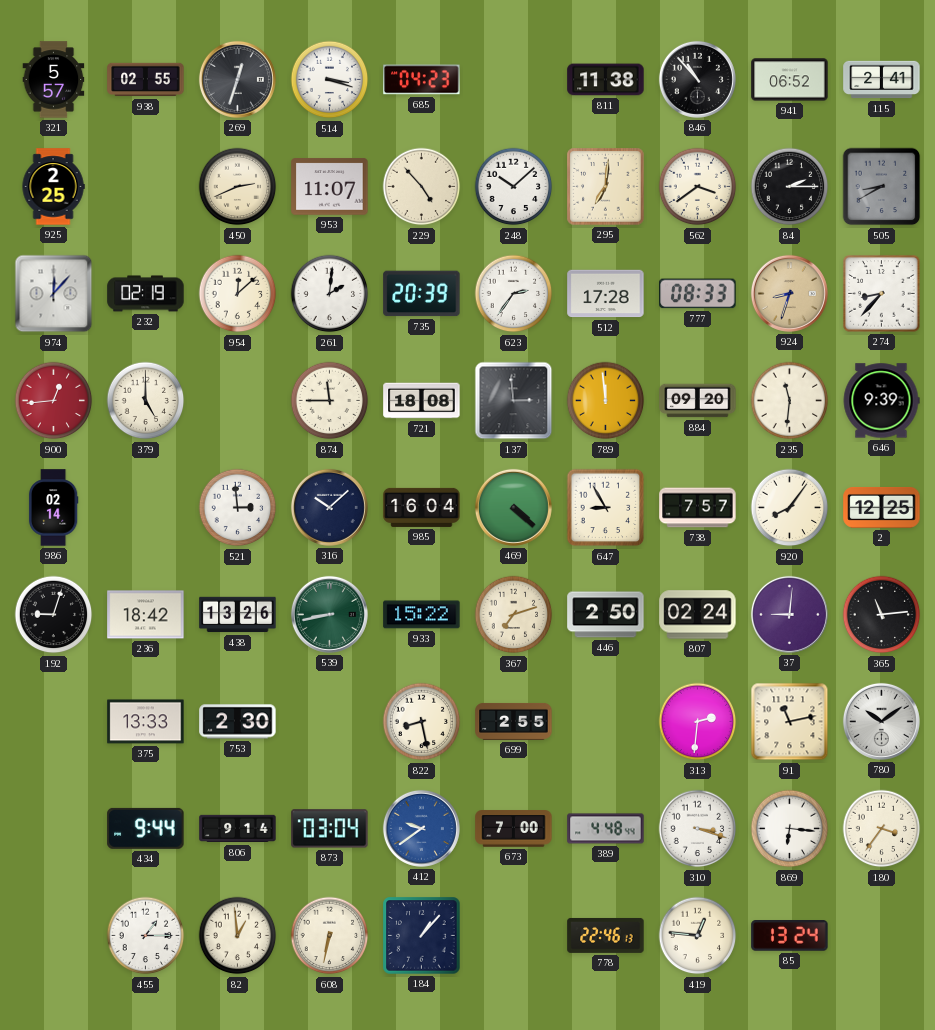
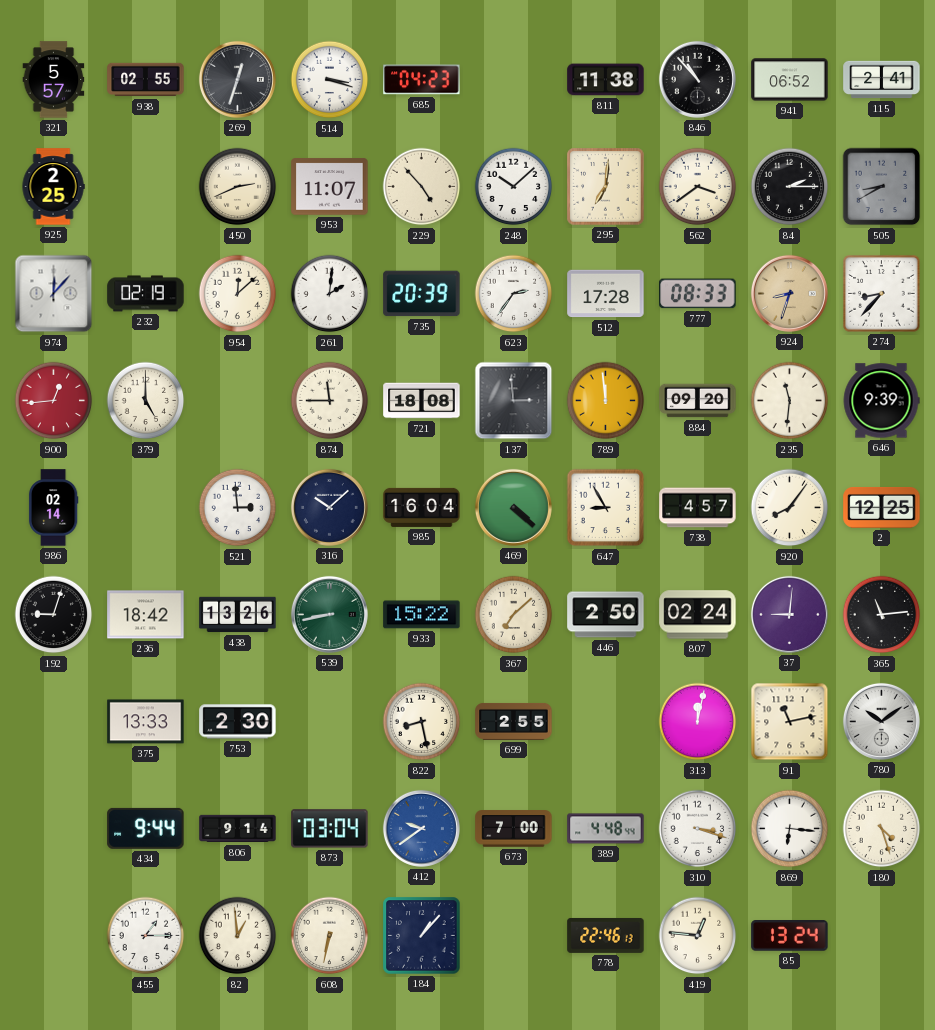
738: 7:57 -> 4:57 (698, 508)
367: 7:12 -> 7:08 (514, 615)
313: 2:31 -> 12:02 (698, 722)
180: 3:36 -> 4:27 (882, 829)
